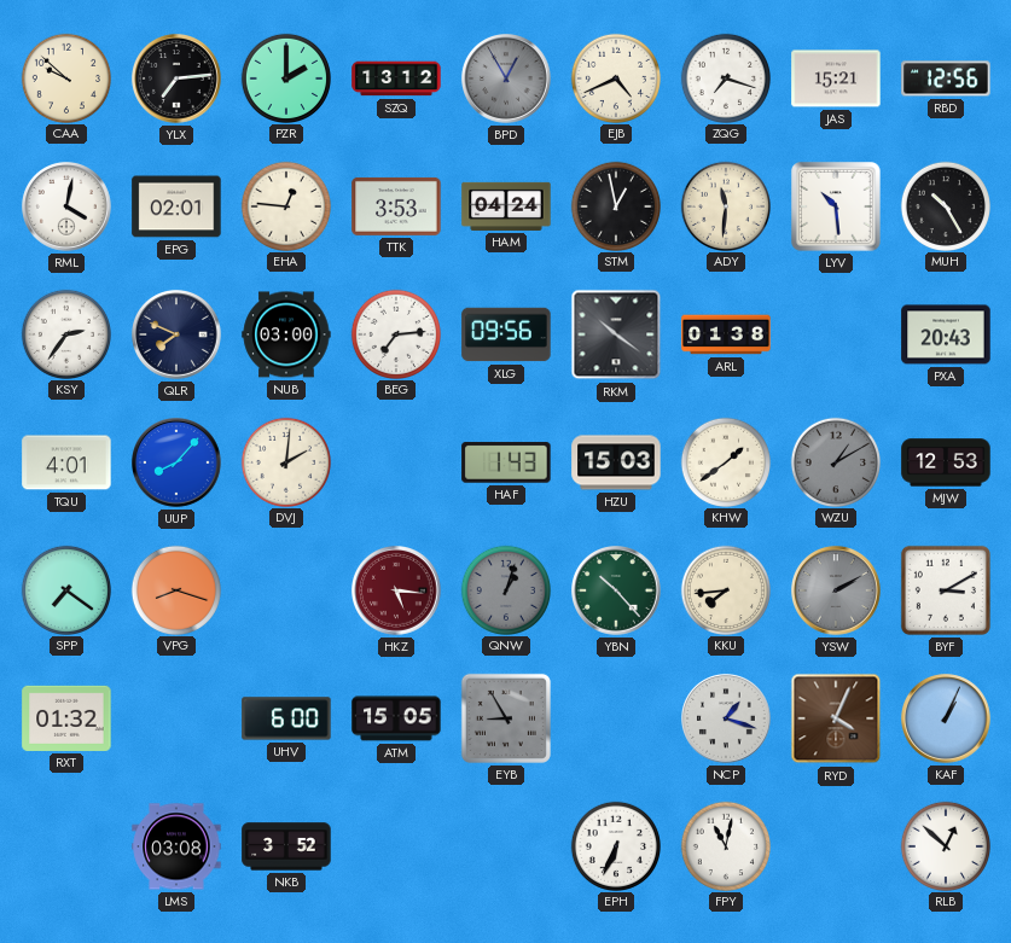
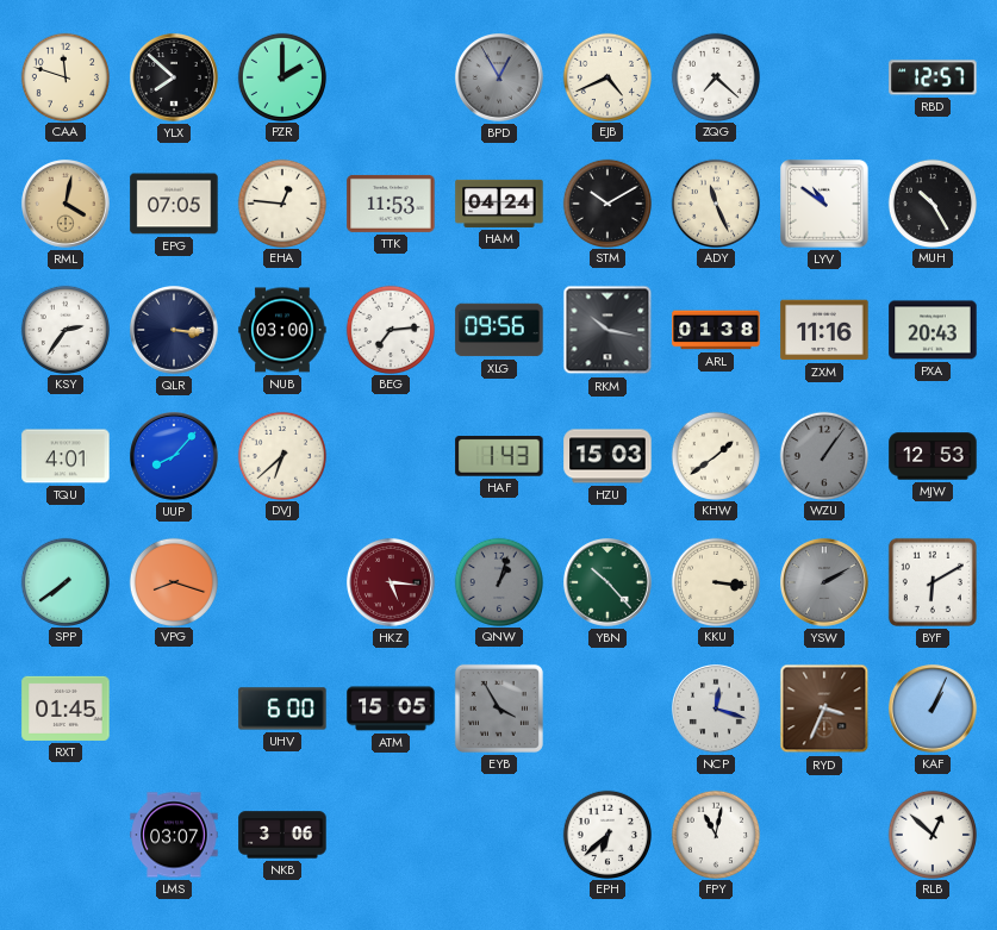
CAA: 9:52 -> 11:48 (64, 76)
YLX: 7:14 -> 7:52 (175, 79)
SZQ: 13:12 -> none (396, 78)
ZQG: 7:18 -> 7:22 (715, 76)
JAS: 15:21 -> none (836, 78)
RBD: 12:56 -> 12:57 (933, 77)
RML dial: white -> champagne (67, 205)
EPG: 02:01 -> 07:05 (174, 204)
TTK: 3:53 -> 11:53 (391, 204)
STM: 12:58 -> 10:10 (606, 202)
ADY: 11:31 -> 11:26 (715, 202)
LYV: 10:29 -> 10:51 (824, 204)
QLR: 7:49 -> 3:16 (175, 331)
RKM: 10:21 -> 10:17 (607, 330)
ZXM: none -> 11:16 (824, 330)
DVJ: 2:01 -> 6:38 (281, 455)
WZU: 1:10 -> 1:06 (823, 455)
SPP: 7:21 -> 7:39 (64, 581)
KKU: 7:44 -> 3:16 (715, 581)
BYF: 3:10 -> 6:10 (933, 582)
RXT: 01:32 -> 01:45 (66, 709)
EYB: 8:55 -> 3:55 (499, 709)
NCP: 1:18 -> 12:18 (717, 710)
RYD: 4:04 -> 3:34 (824, 709)
LMS: 03:08 -> 03:07 (174, 835)
NKB: 3:52 -> 3:06 (282, 835)
EPH: 6:34 -> 6:38 (606, 834)
